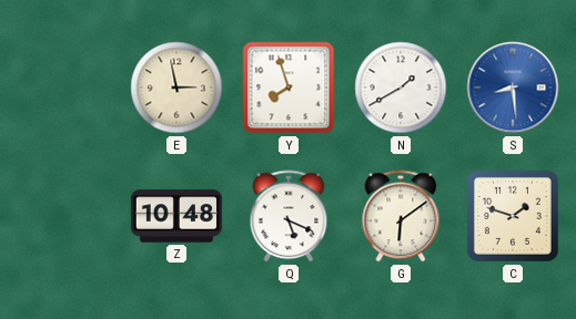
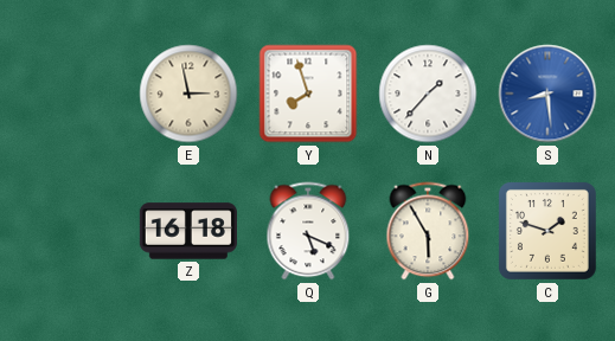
N: 1:40 -> 1:37 (428, 94)
Z: 10:48 -> 16:18 (188, 231)
G: 6:09 -> 5:55 (428, 231)
